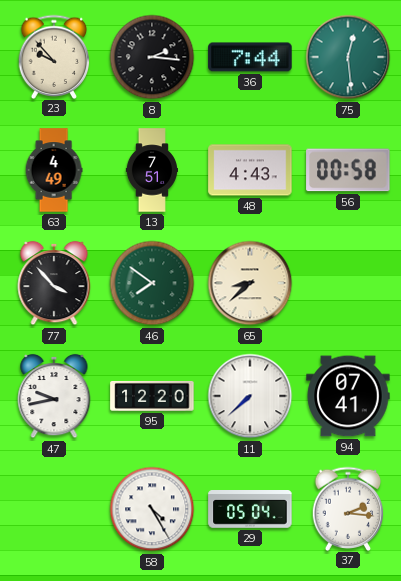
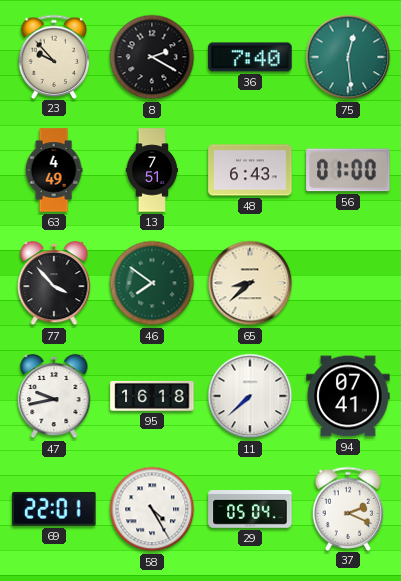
8: 2:16 -> 2:20 (152, 57)
36: 7:44 -> 7:40 (250, 57)
48: 4:43 -> 6:43 (250, 170)
56: 00:58 -> 01:00 (348, 170)
95: 12:20 -> 16:18 (152, 396)
69: none -> 22:01 (54, 509)
37: 2:16 -> 2:19 (348, 508)
